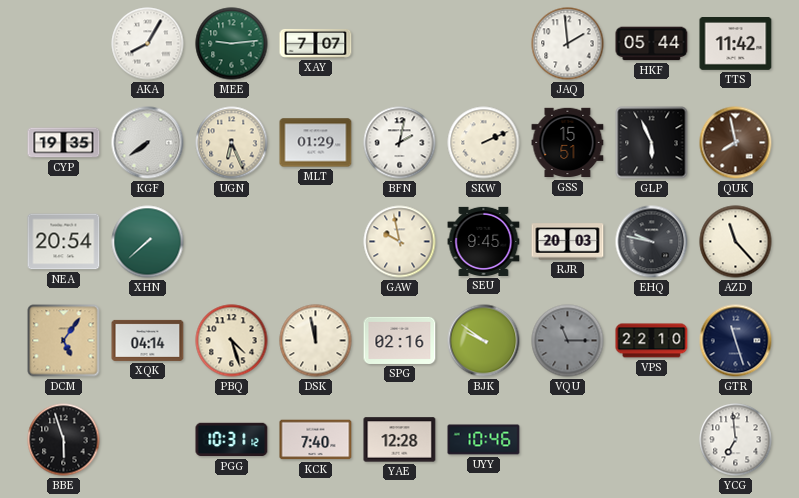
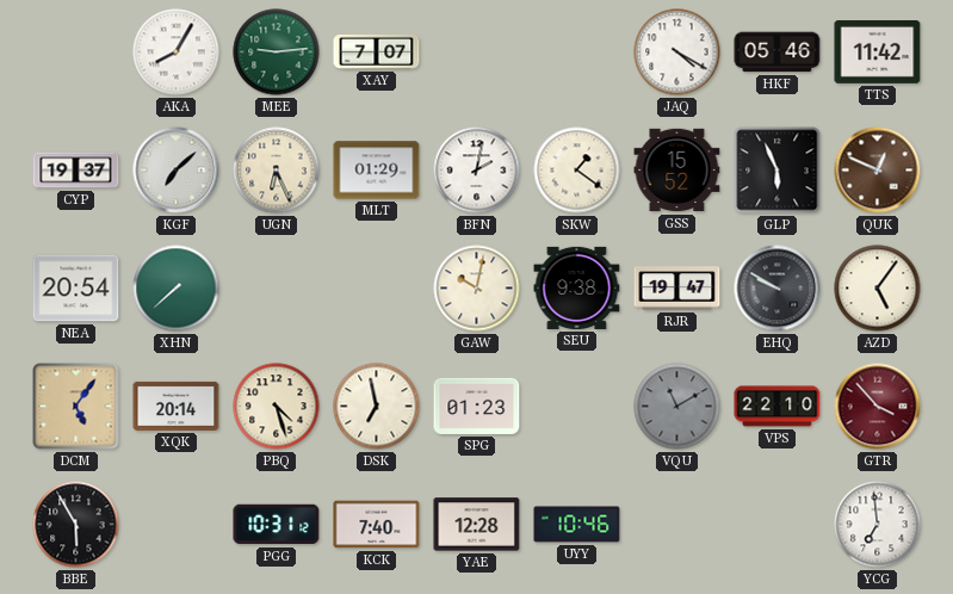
JAQ: 1:59 -> 4:20 (677, 52)
HKF: 05:44 -> 05:46 (778, 52)
CYP: 19:35 -> 19:37 (76, 171)
KGF: 7:39 -> 7:08 (177, 171)
SKW: 2:11 -> 1:21 (577, 171)
GSS: 15:51 -> 15:52 (677, 171)
QUK: 7:58 -> 12:49 (878, 171)
GAW: 9:58 -> 10:02 (477, 289)
SEU: 9:45 -> 9:38 (577, 287)
RJR: 20:03 -> 19:47 (677, 289)
EHQ: 9:47 -> 9:50 (778, 289)
AZD: 11:23 -> 5:06 (878, 289)
XQK: 04:14 -> 20:14 (177, 406)
DSK: 11:58 -> 6:58 (377, 407)
SPG: 02:16 -> 01:23 (477, 406)
BJK: 9:51 -> none (484, 341)
VQU: 11:15 -> 11:10 (677, 407)
GTR: 11:27 -> 3:53 (878, 407)
GTR dial: navy -> burgundy (878, 407)
BBE: 5:57 -> 5:55 (76, 525)
